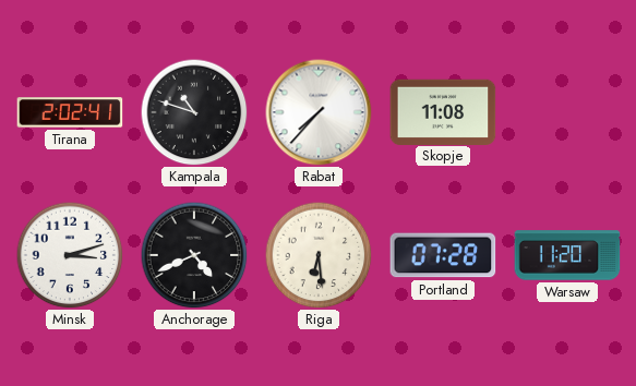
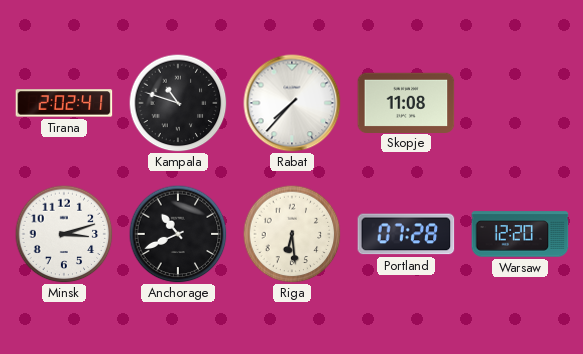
Anchorage: 4:41 -> 10:41 (178, 234)
Warsaw: 11:20 -> 12:20 (520, 234)
